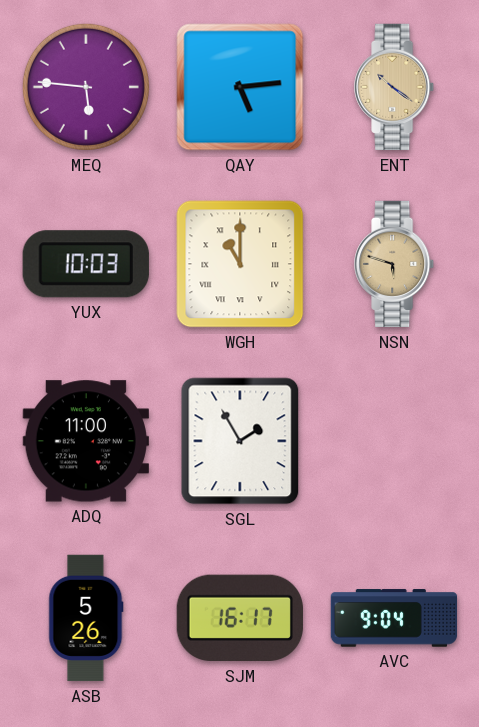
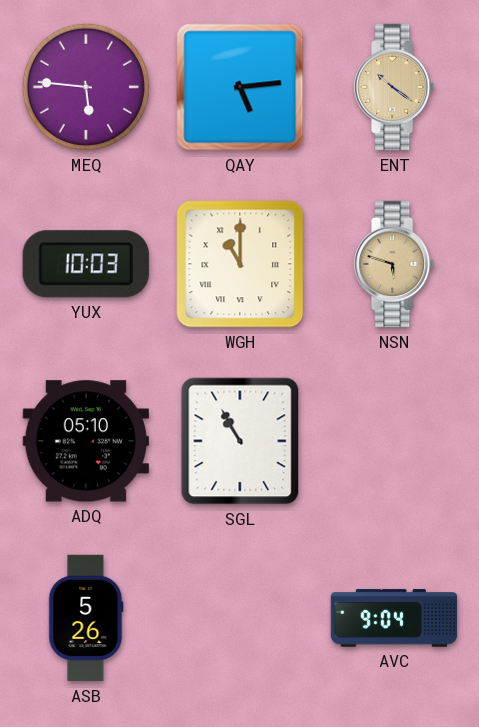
ADQ: 11:00 -> 05:10 (85, 441)
SGL: 1:55 -> 10:55 (240, 441)
SJM: 16:17 -> none (240, 618)
